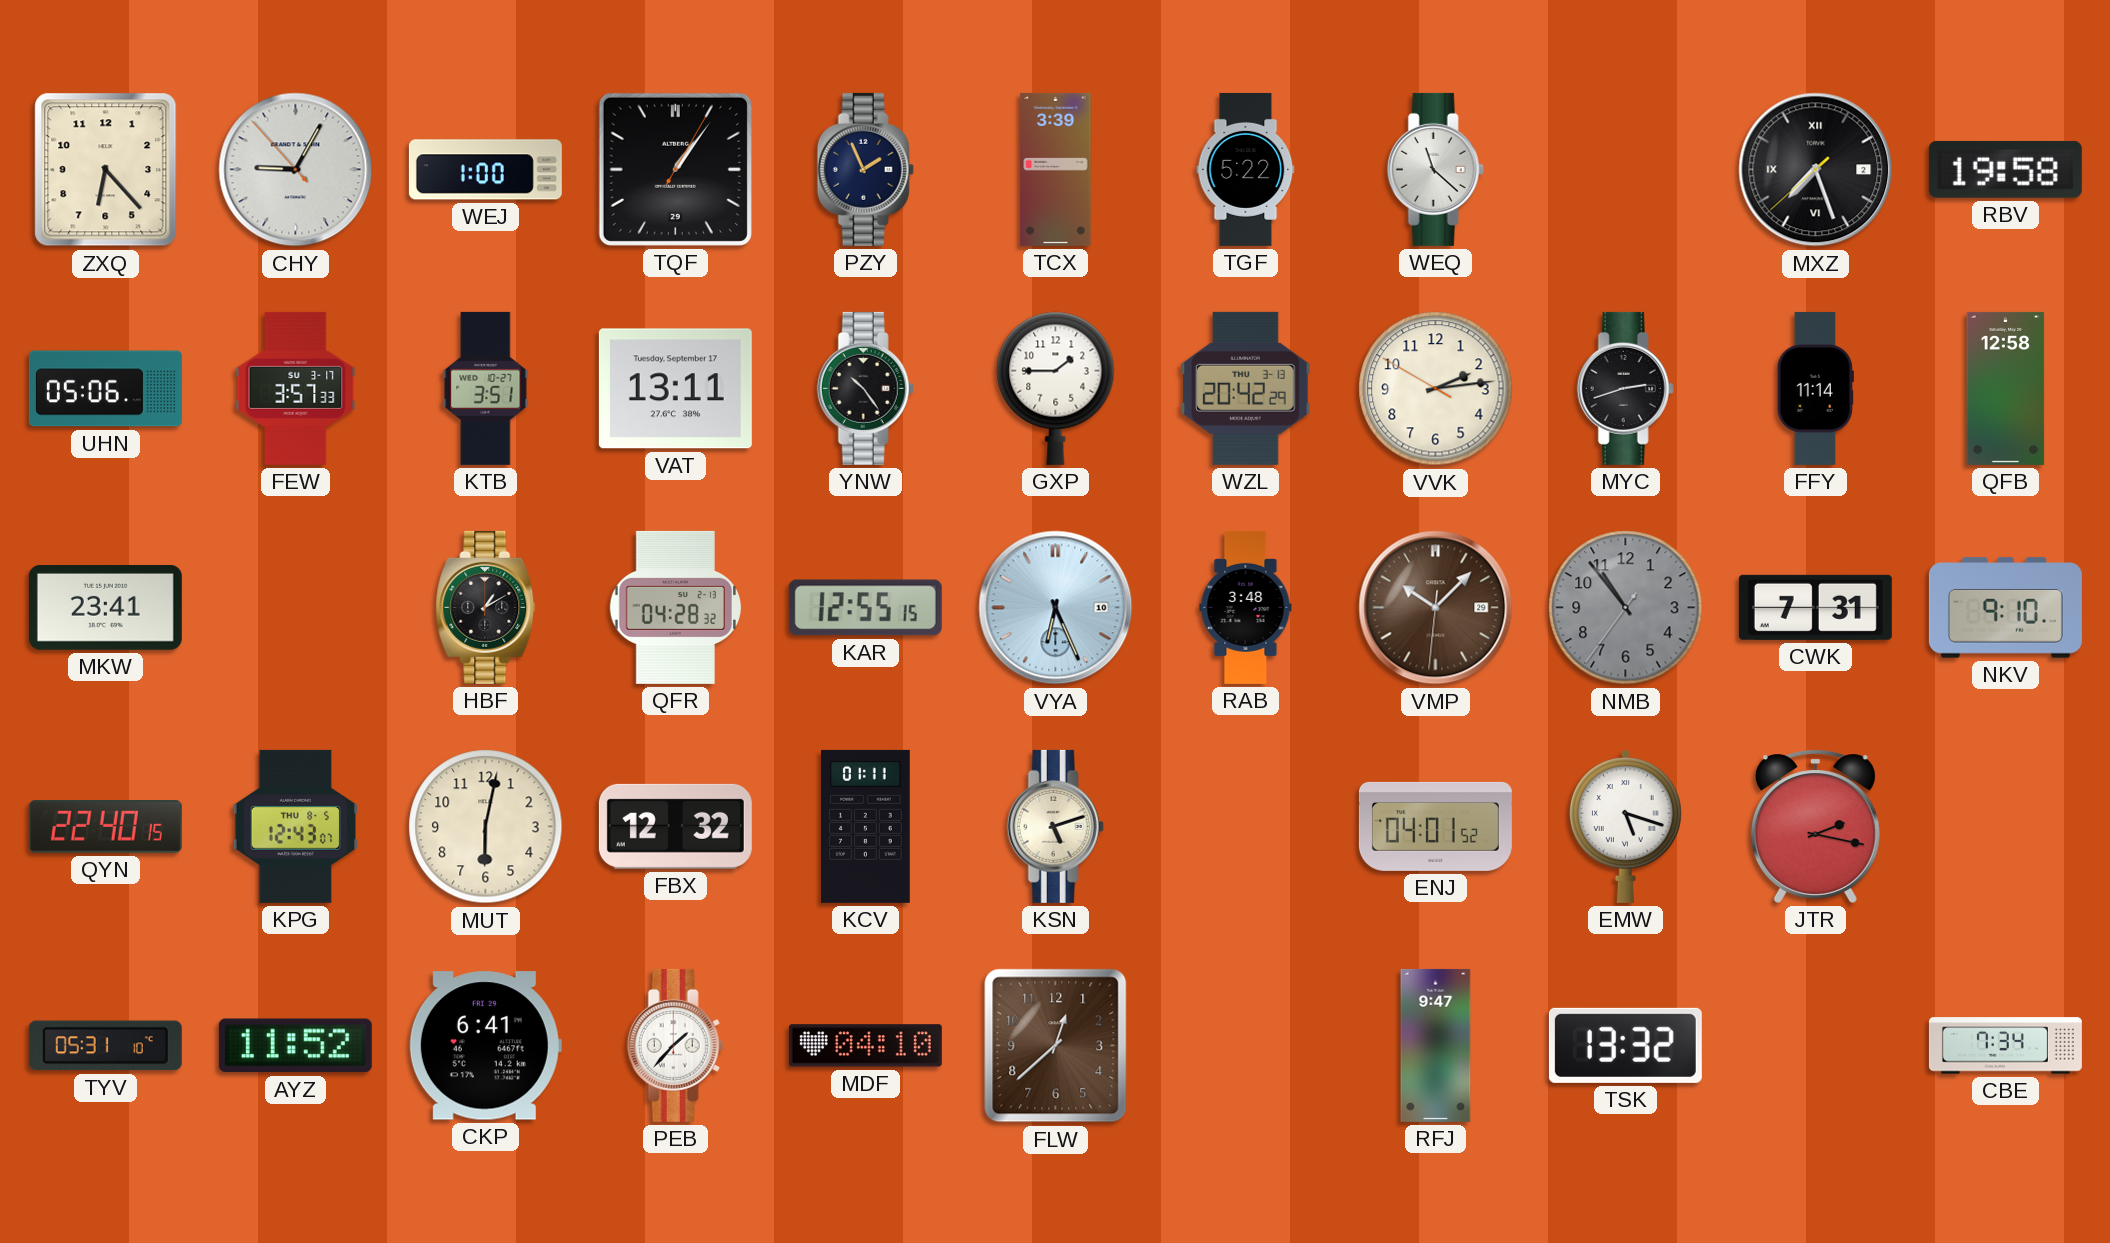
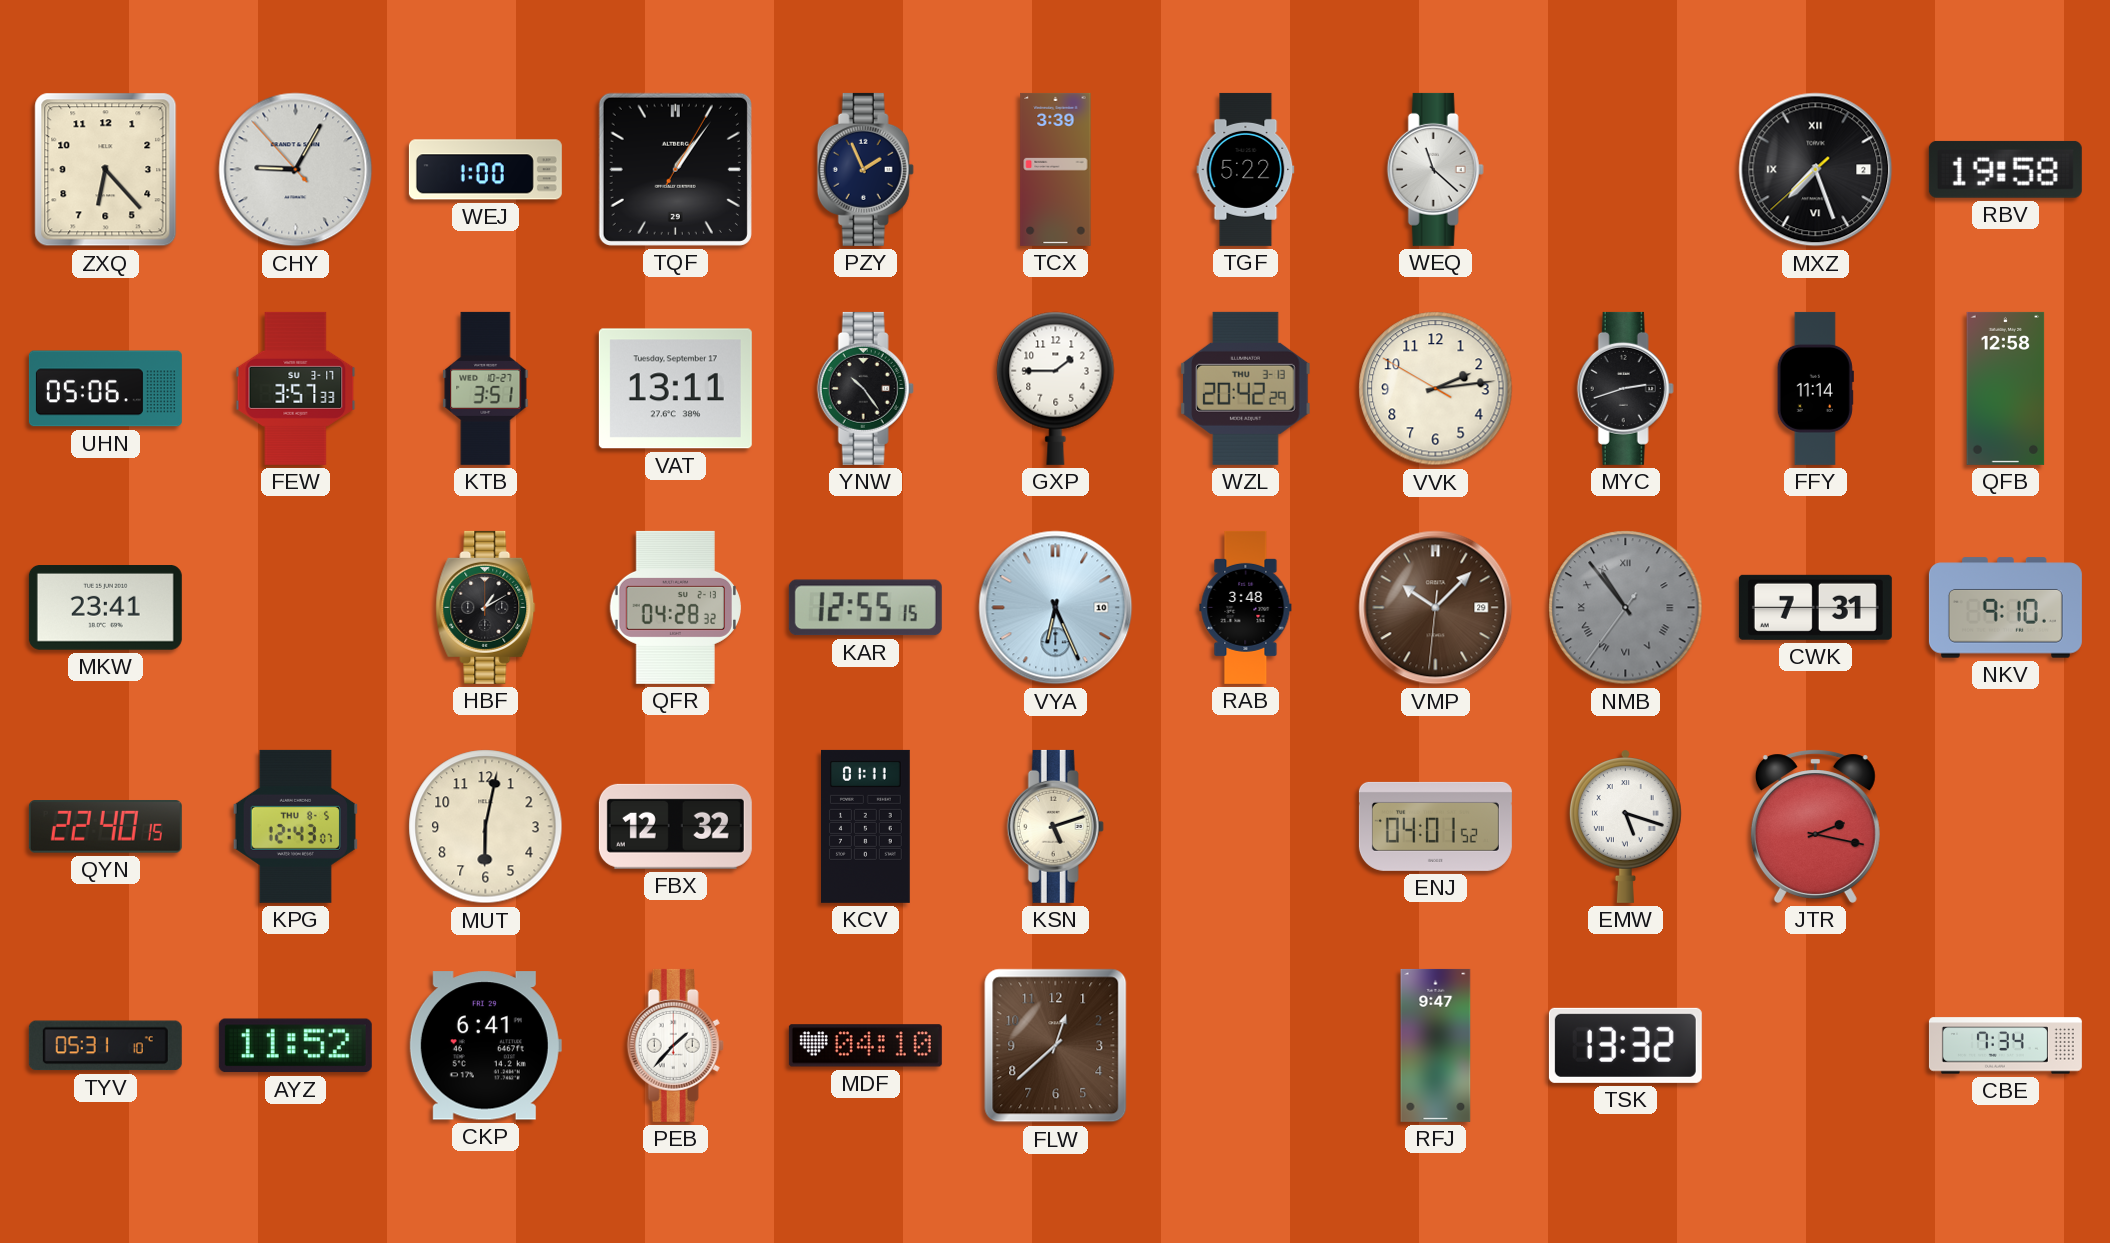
NMB numerals: Arabic -> Roman (1626, 608)
